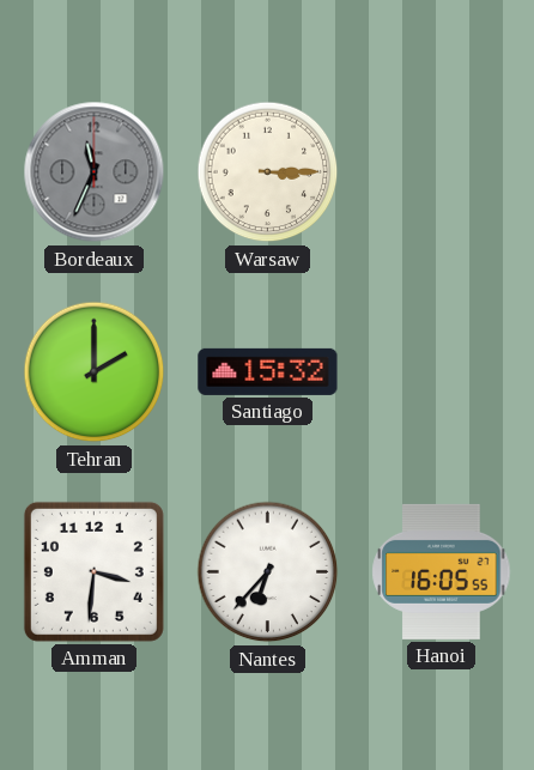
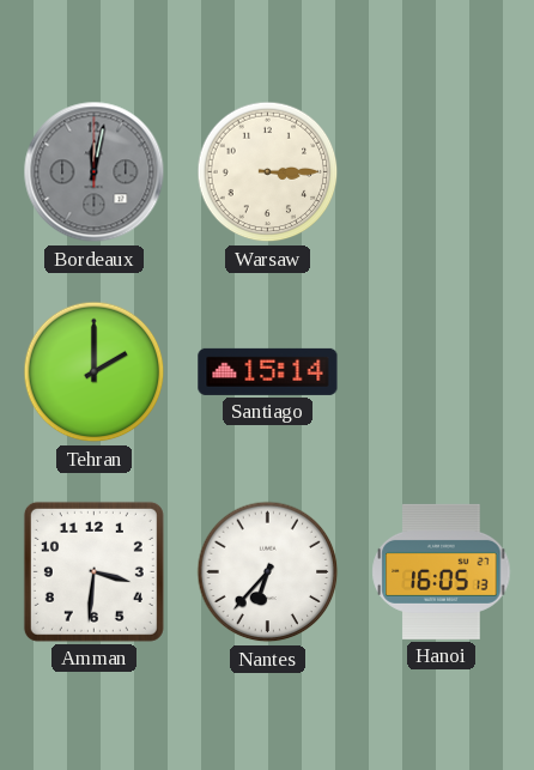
Bordeaux: 11:34 -> 12:02 (95, 172)
Santiago: 15:32 -> 15:14 (268, 371)
Hanoi: 16:05:55 -> 16:05:13 (442, 571)
